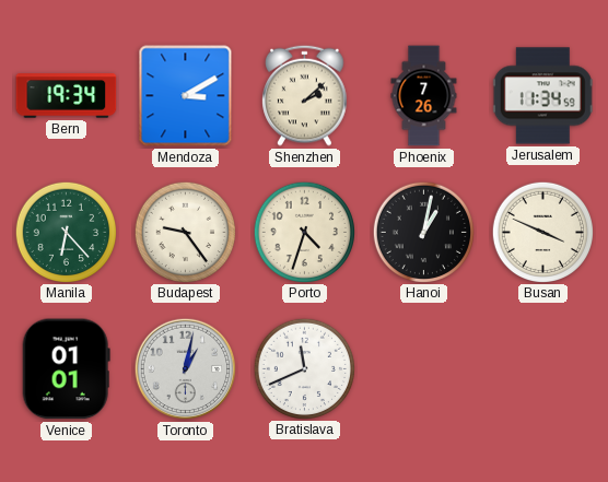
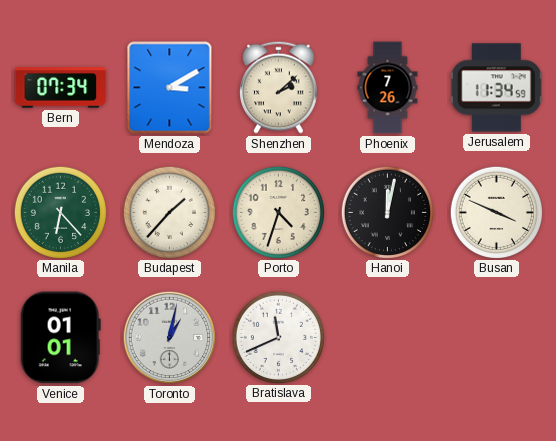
Bern: 19:34 -> 07:34 (61, 88)
Budapest: 9:24 -> 1:37 (169, 212)
Hanoi: 1:02 -> 12:02 (387, 212)
